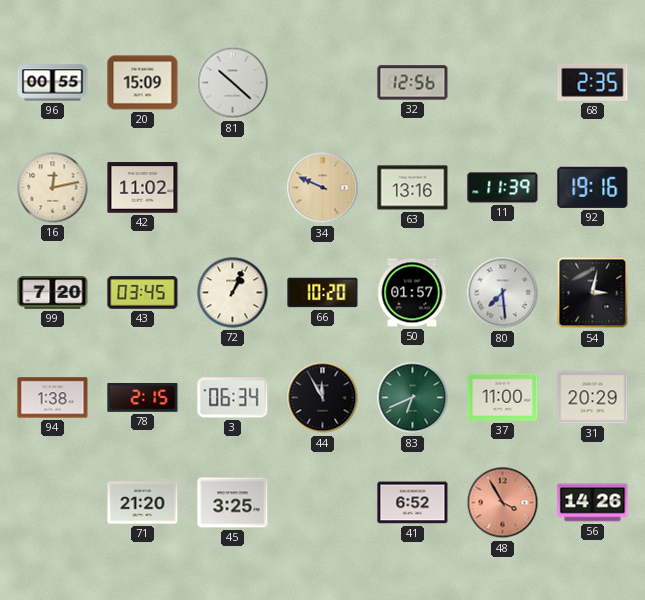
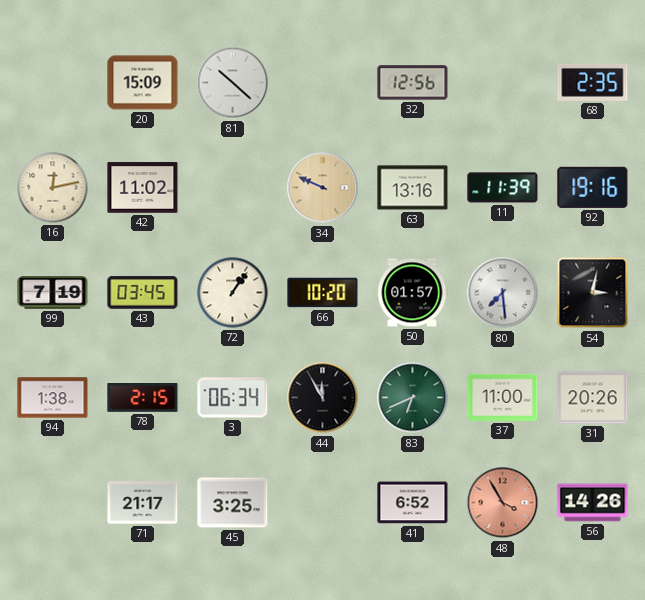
96: 00:55 -> none (53, 83)
99: 7:20 -> 7:19 (53, 293)
72: 1:04 -> 1:06 (233, 293)
31: 20:29 -> 20:26 (593, 398)
71: 21:20 -> 21:17 (143, 503)
